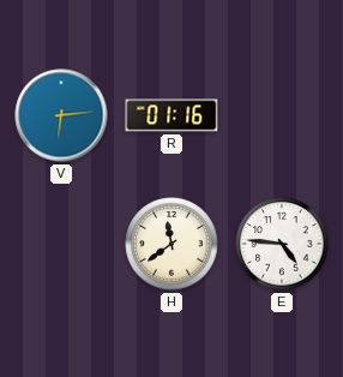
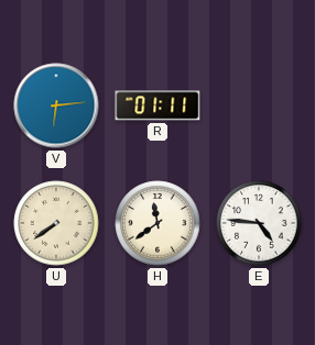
R: 01:16 -> 01:11 (157, 105)
U: none -> 7:39 (56, 223)
